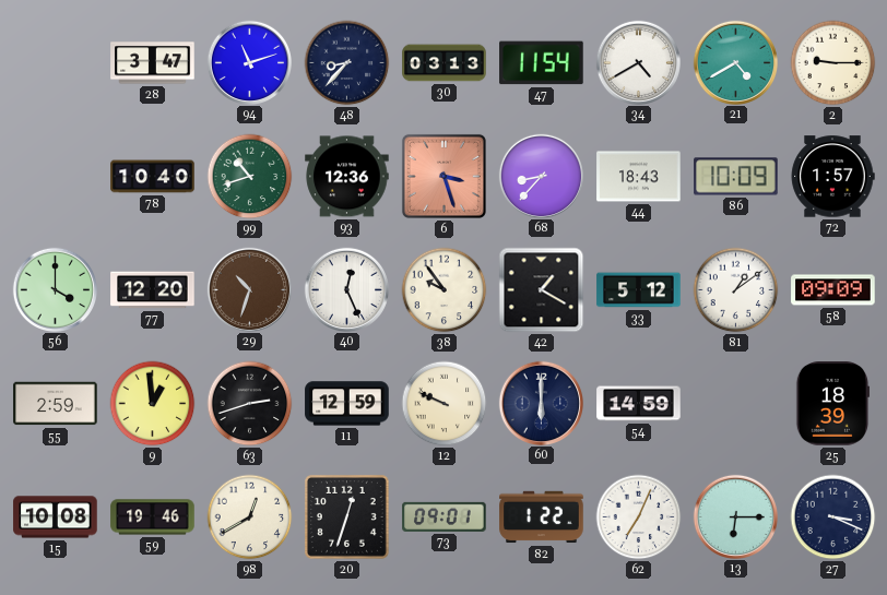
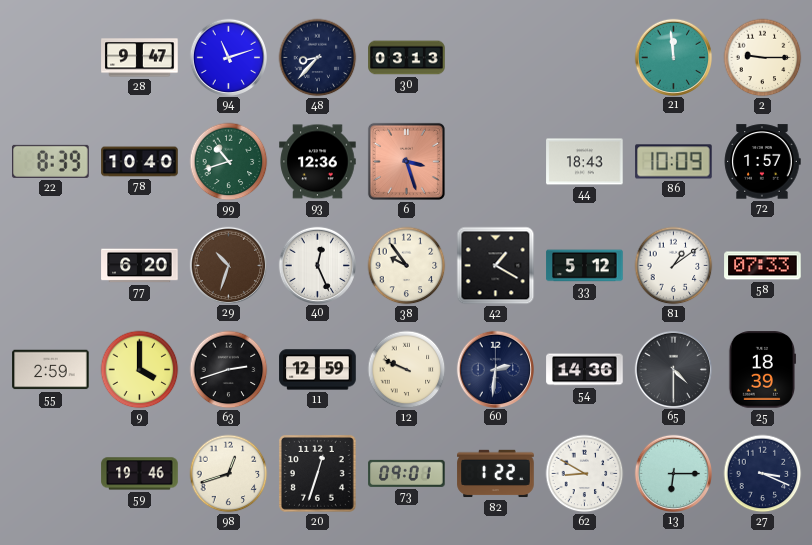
28: 3:47 -> 9:47 (140, 58)
47: 11:54 -> none (542, 63)
34: 4:40 -> none (638, 62)
21: 4:40 -> 11:59 (673, 57)
22: none -> 8:39 (51, 161)
68: 8:37 -> none (541, 176)
56: 4:00 -> none (55, 289)
77: 12:20 -> 6:20 (140, 266)
58: 09:09 -> 07:33 (763, 266)
9: 12:59 -> 4:00 (140, 370)
60: 6:00 -> 2:31 (495, 369)
54: 14:59 -> 14:36 (585, 370)
65: none -> 4:30 (673, 369)
15: 10:08 -> none (56, 517)
98: 12:40 -> 12:42 (229, 474)
62: 7:04 -> 8:50 (585, 474)
